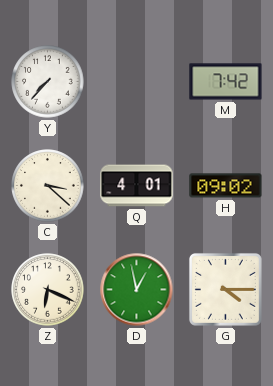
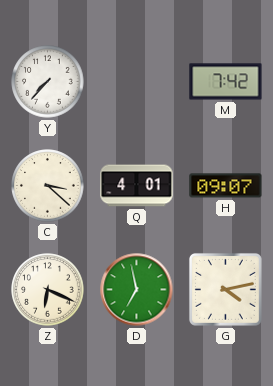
H: 09:02 -> 09:07 (226, 186)
D: 12:58 -> 6:58 (137, 290)
G: 4:15 -> 4:13 (225, 289)
